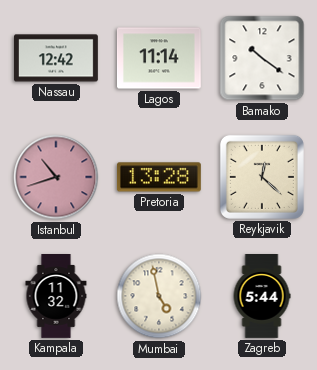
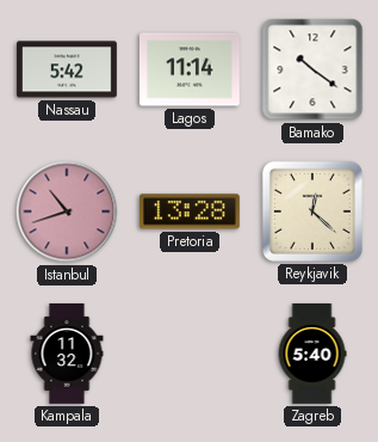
Nassau: 12:42 -> 5:42 (68, 69)
Mumbai: 4:58 -> none (159, 296)
Zagreb: 5:44 -> 5:40 (312, 355)
